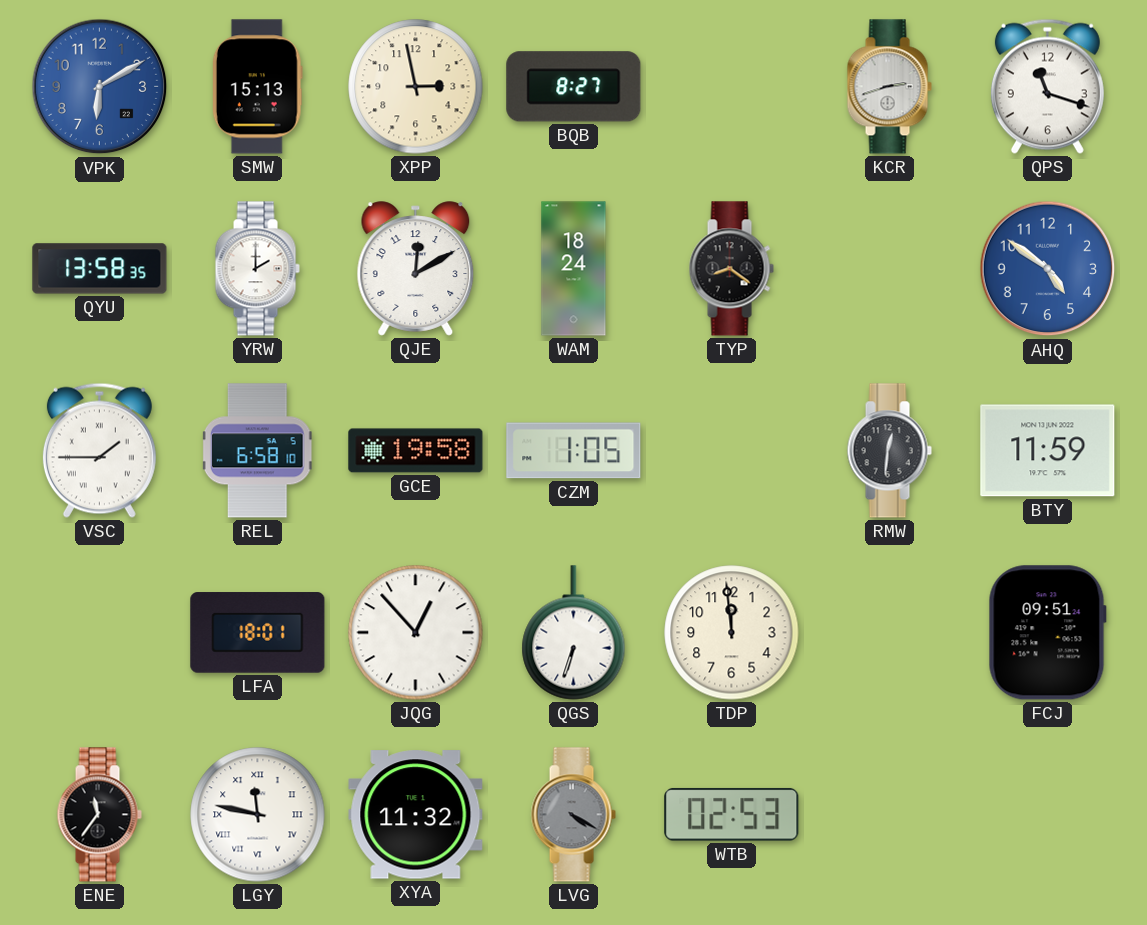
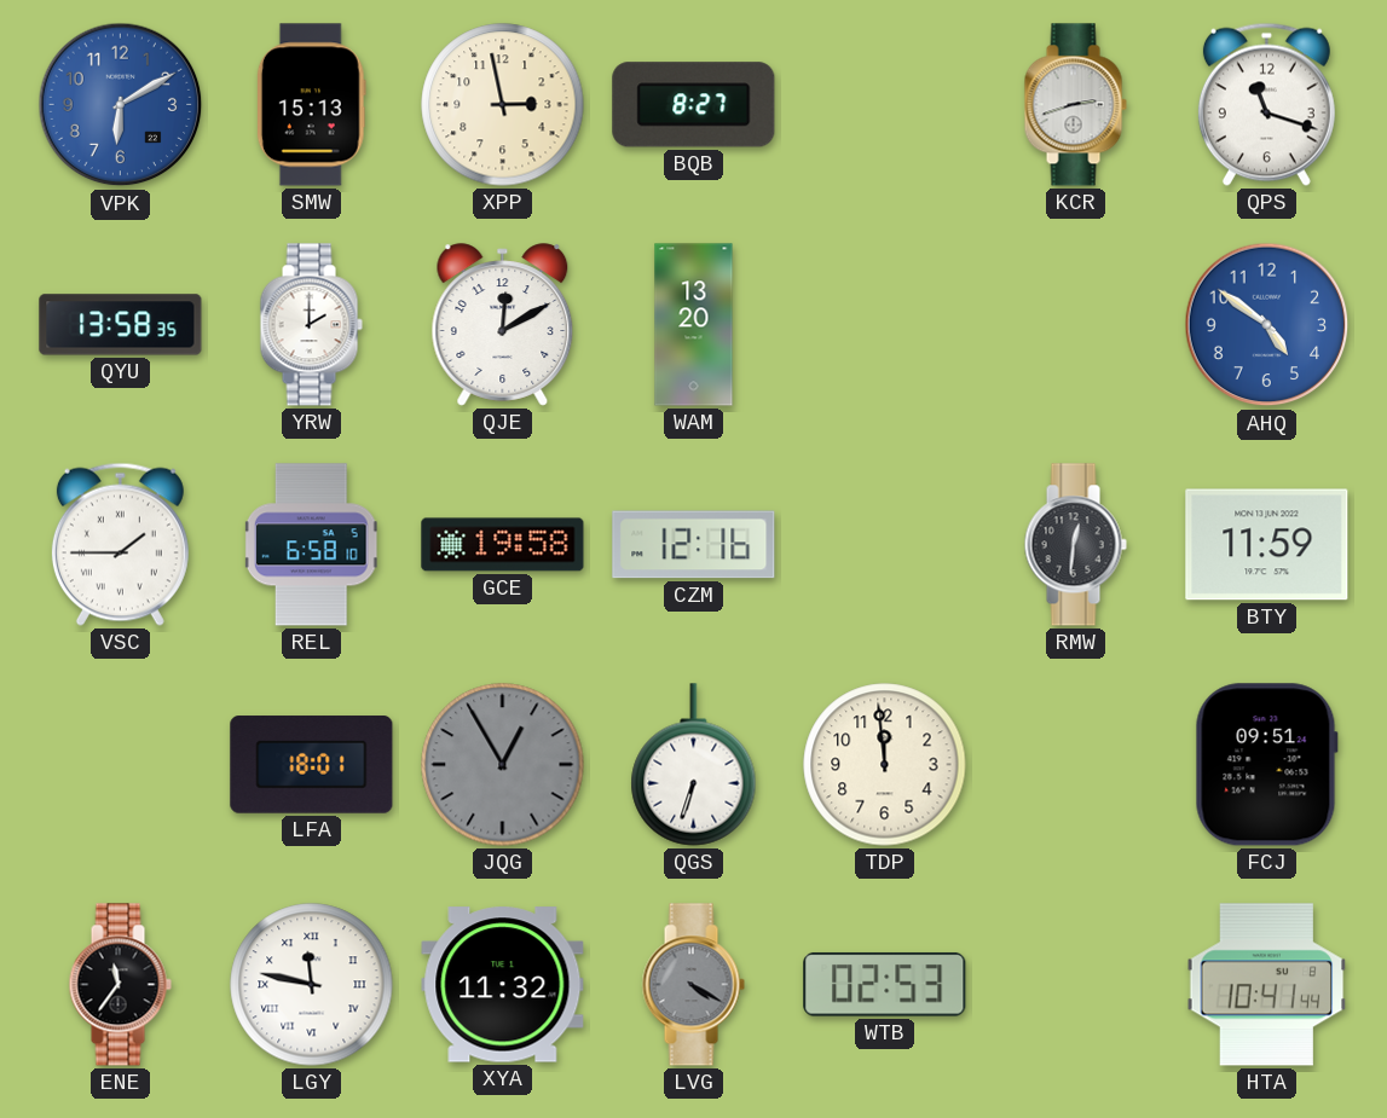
WAM: 18:24 -> 13:20 (694, 325)
TYP: 8:21 -> none (731, 269)
CZM: 1:05 -> 12:16 (694, 545)
JQG: 12:53 -> 12:55 (503, 765)
JQG dial: white -> grey (503, 765)
HTA: none -> 10:41 (1267, 985)
